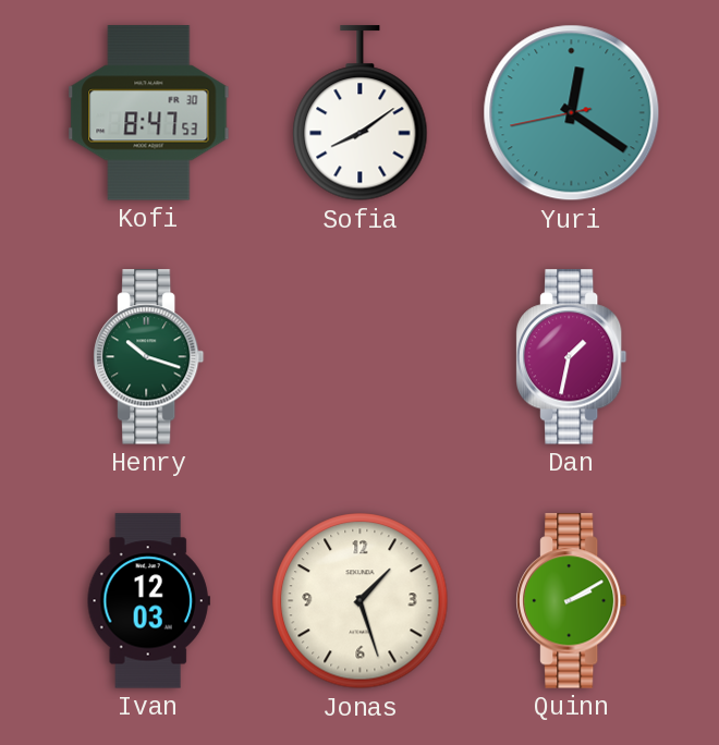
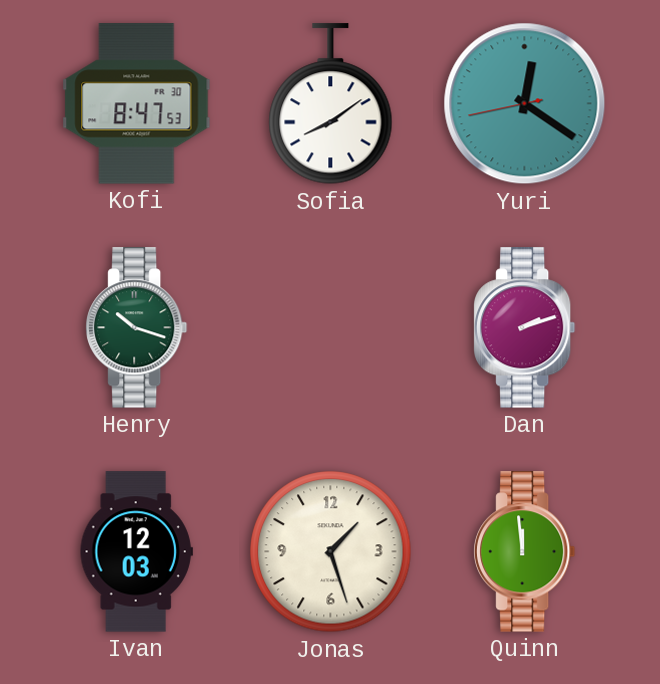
Dan: 1:32 -> 2:12 (525, 328)
Quinn: 2:10 -> 11:59 (525, 552)
